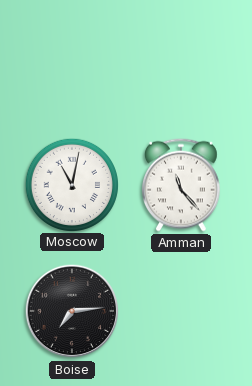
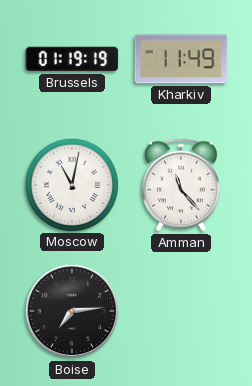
Brussels: none -> 01:19 (72, 59)
Kharkiv: none -> 11:49 (181, 59)
